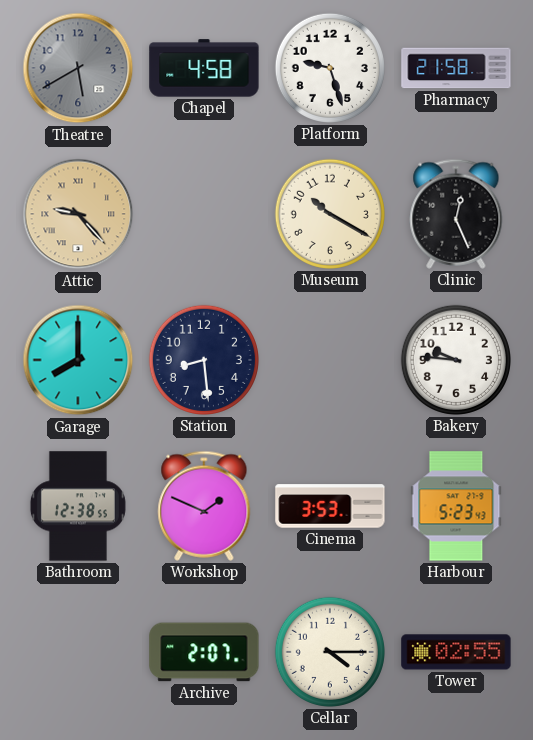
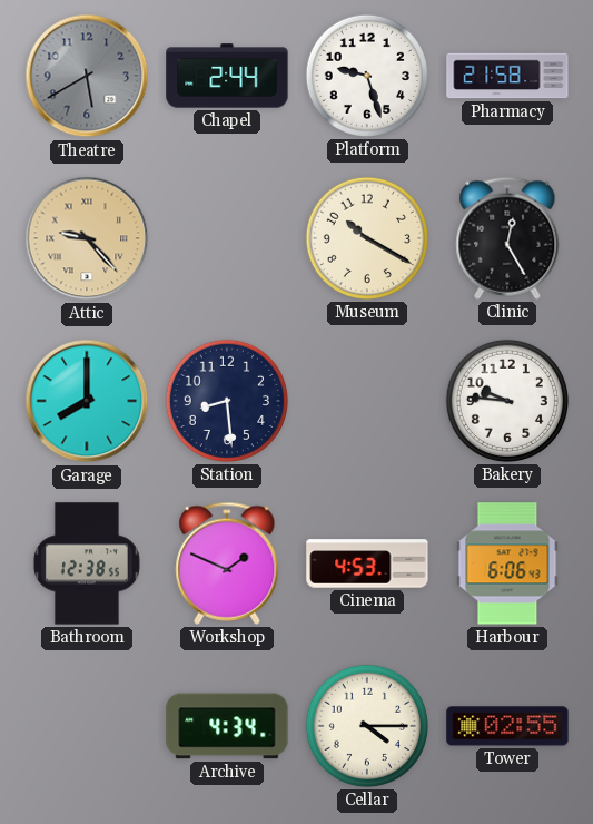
Chapel: 4:58 -> 2:44 (227, 76)
Clinic: 12:26 -> 12:25 (507, 238)
Cinema: 3:53 -> 4:53 (367, 563)
Harbour: 5:23 -> 6:06 (507, 563)
Archive: 2:07 -> 4:34 (227, 726)
